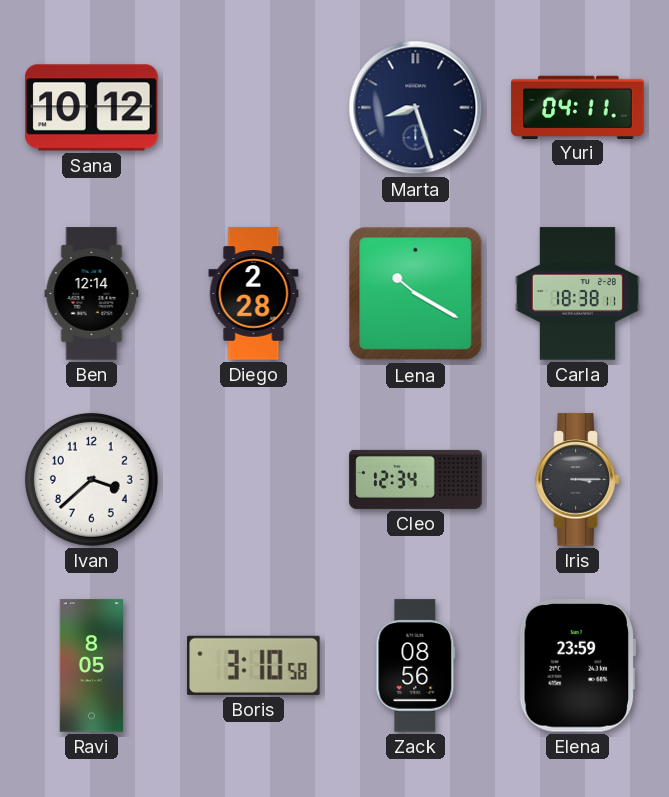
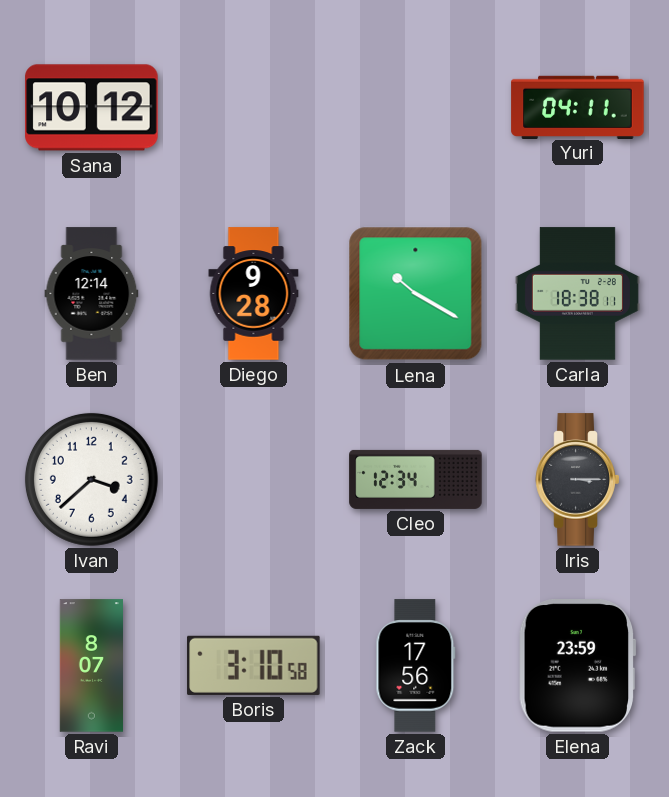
Marta: 8:27 -> none (416, 108)
Diego: 2:28 -> 9:28 (254, 294)
Ravi: 8:05 -> 8:07 (92, 666)
Zack: 08:56 -> 17:56 (416, 666)
